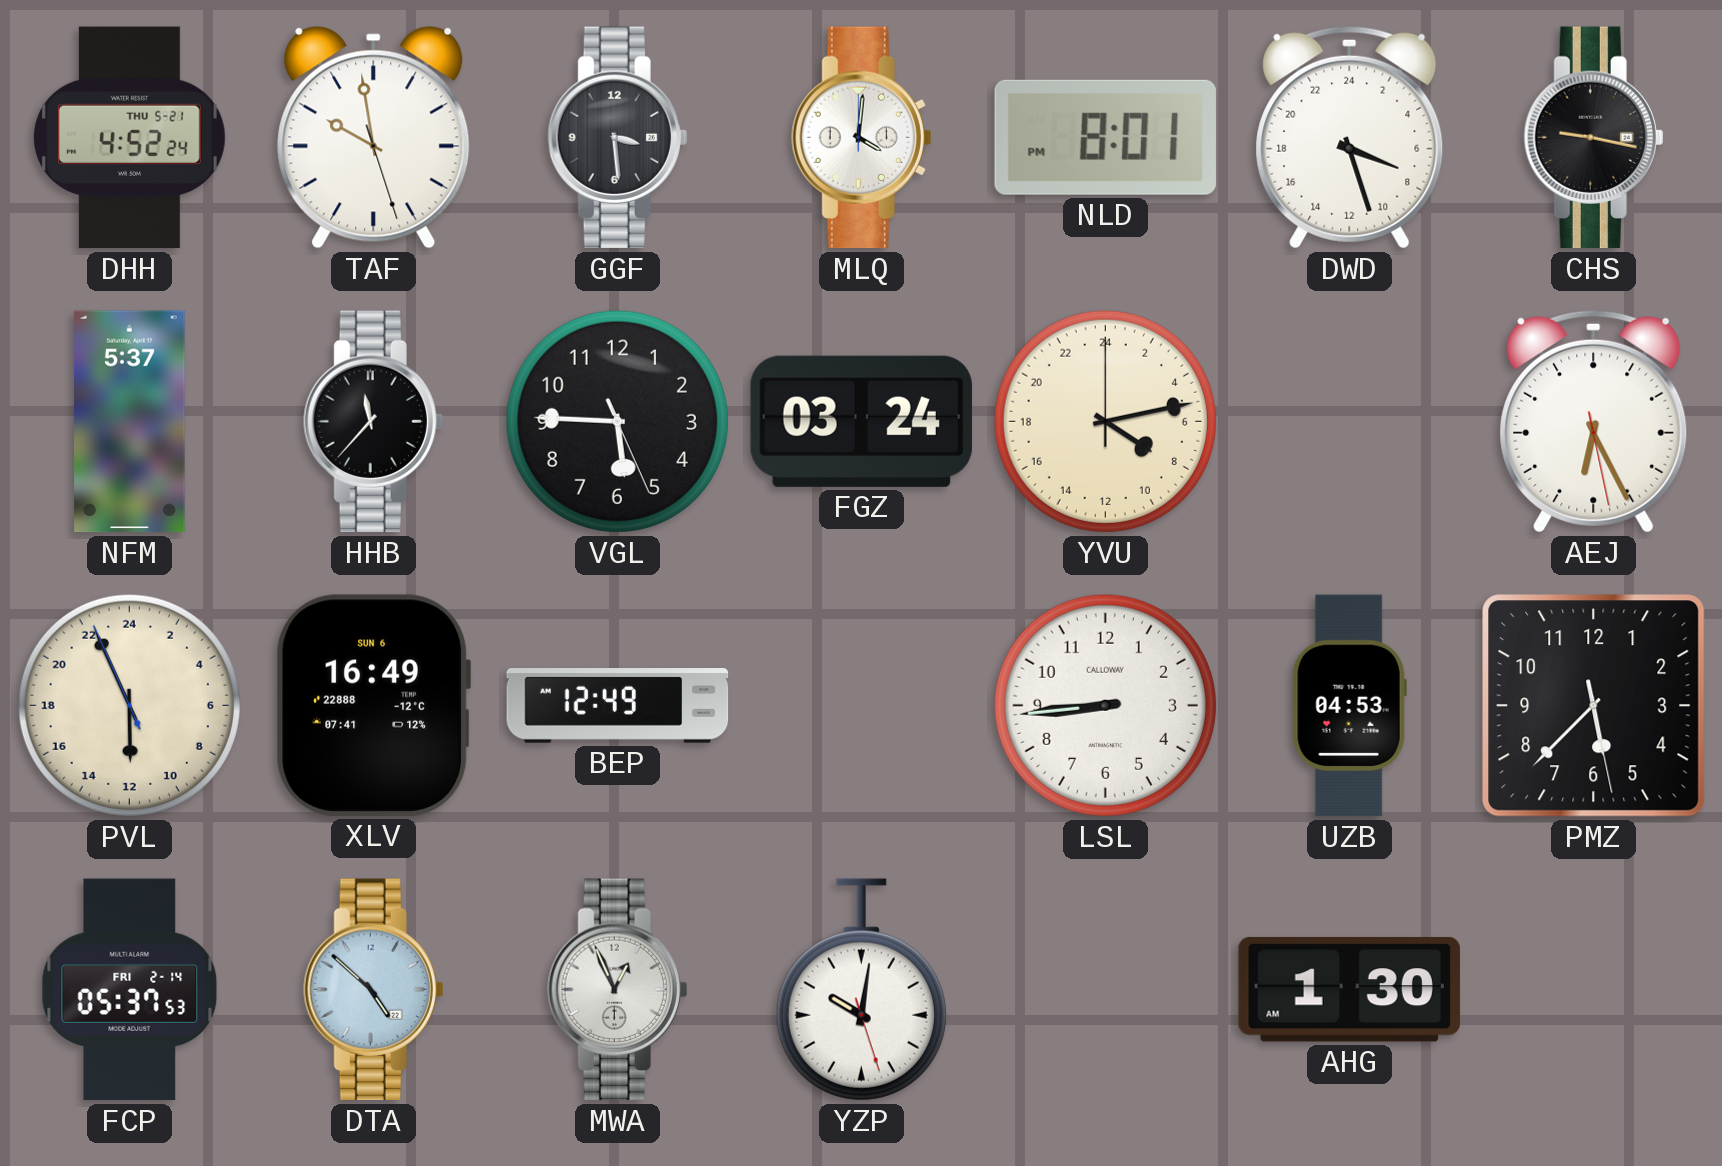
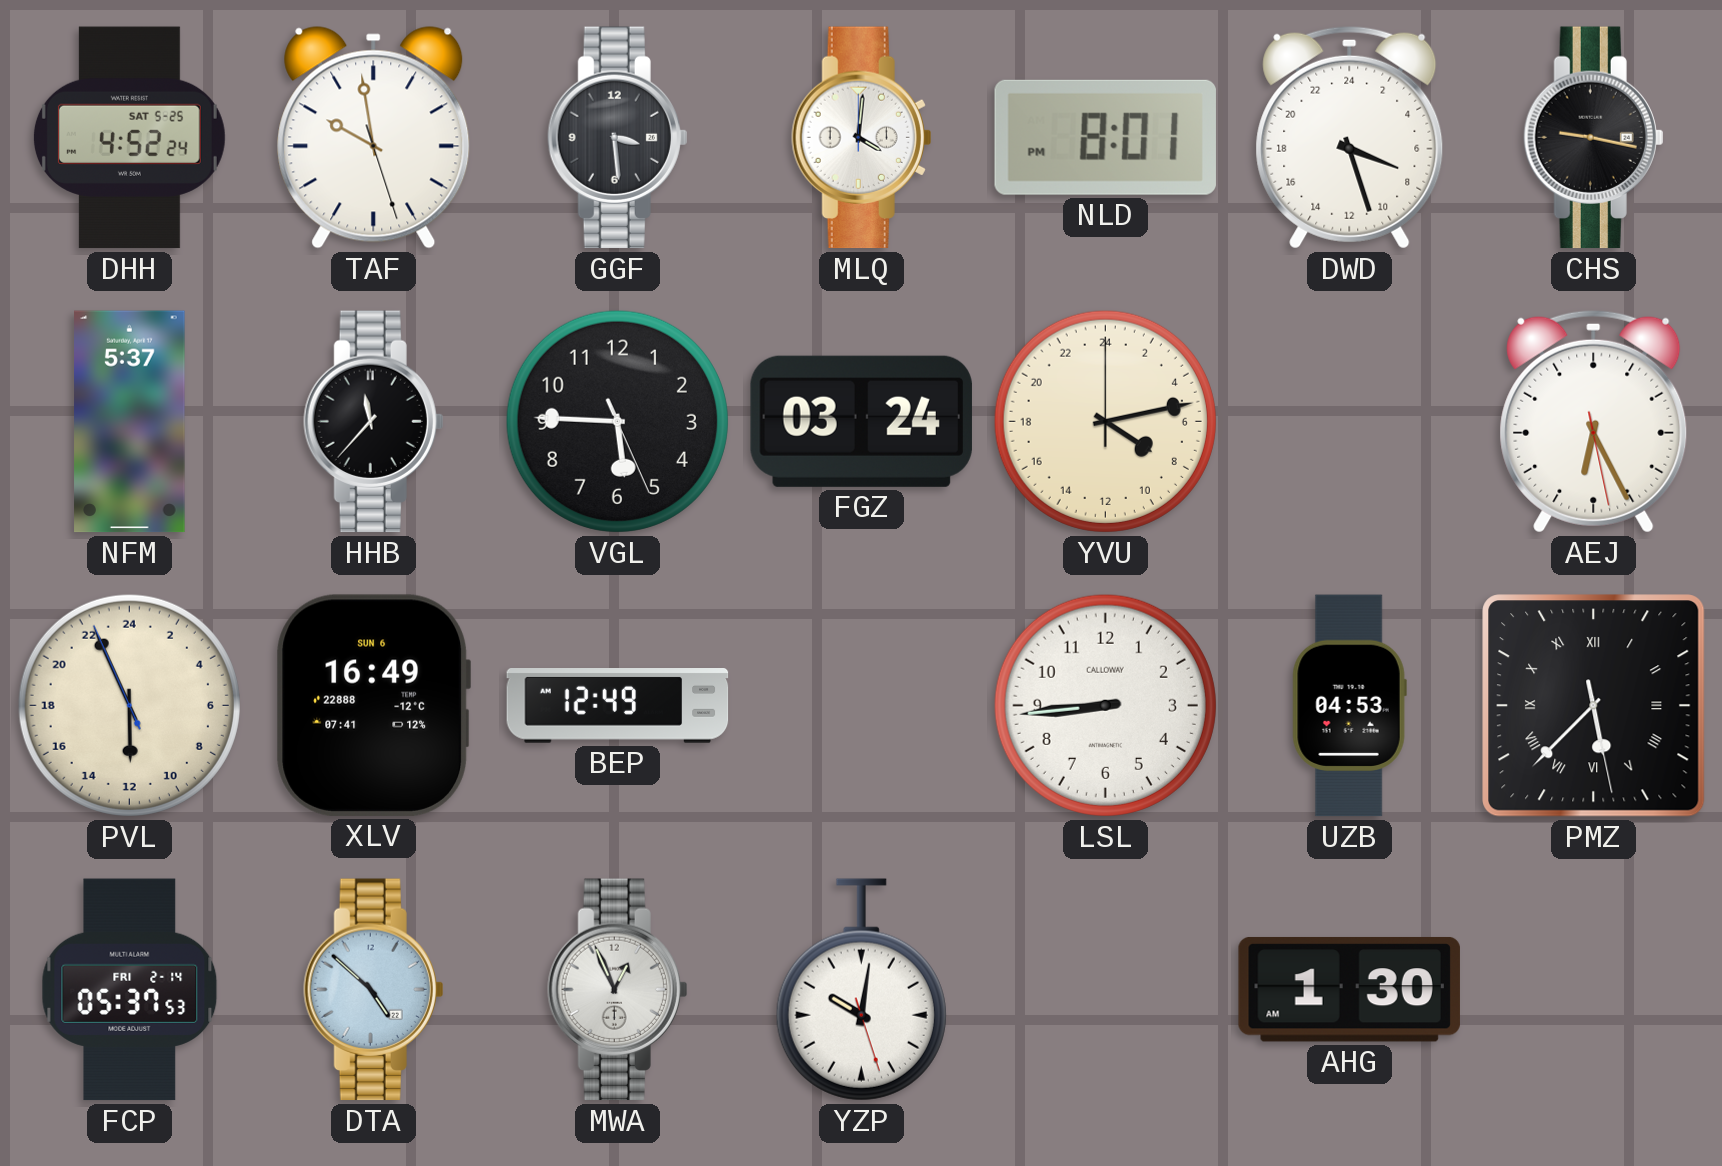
DHH date: THU 5-21 -> SAT 5-25 (129, 138)
PMZ numerals: Arabic -> Roman (1594, 706)
